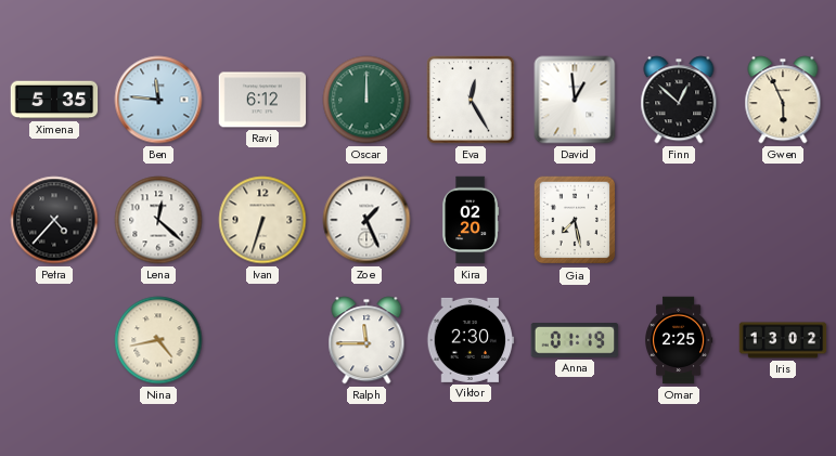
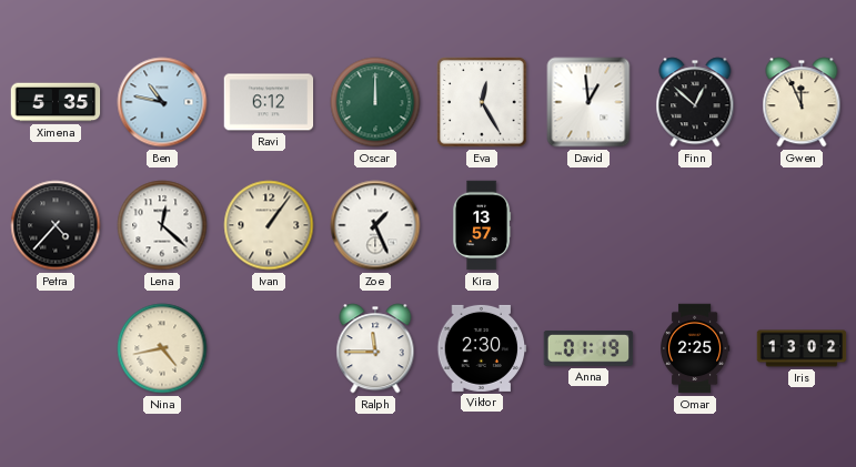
Ben: 11:46 -> 10:47 (162, 102)
Gwen: 5:56 -> 11:56 (802, 102)
Ivan: 6:33 -> 1:06 (269, 225)
Kira: 02:20 -> 13:57 (483, 225)
Gia: 7:28 -> none (575, 220)
